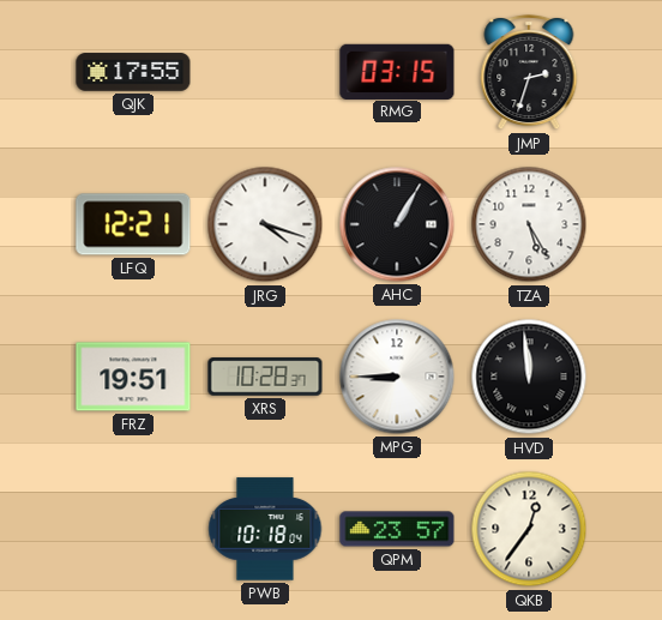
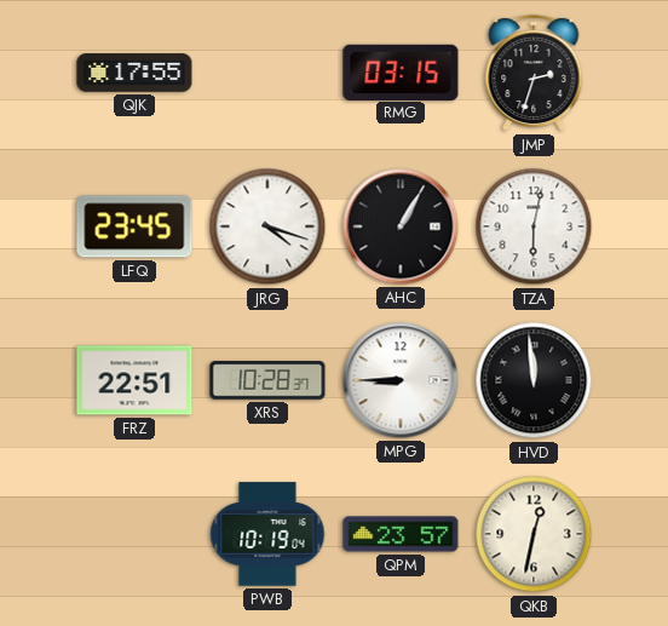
LFQ: 12:21 -> 23:45 (134, 226)
TZA: 5:25 -> 6:02 (534, 226)
FRZ: 19:51 -> 22:51 (134, 380)
PWB: 10:18 -> 10:19 (267, 534)
QKB: 12:36 -> 12:32 (534, 534)
